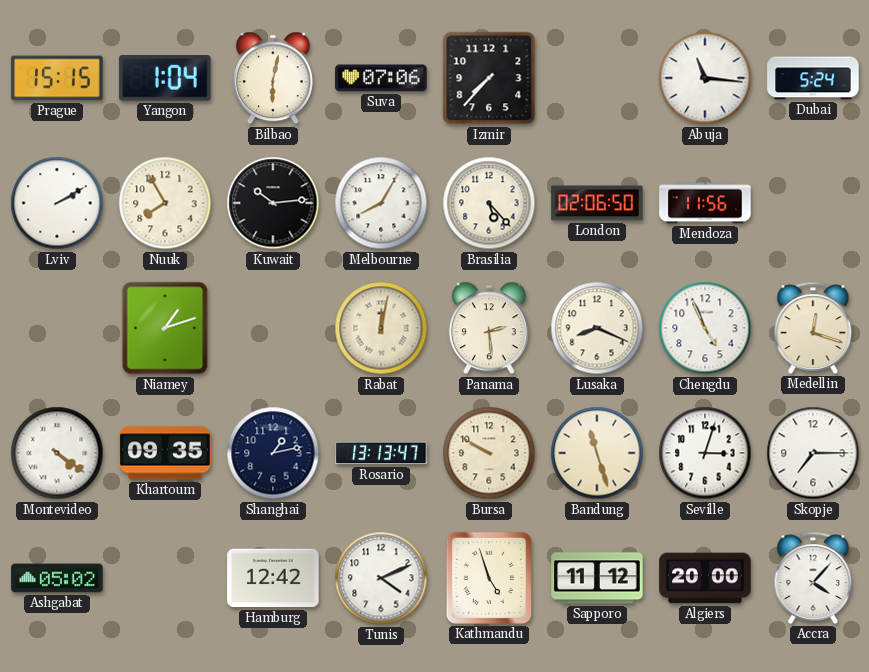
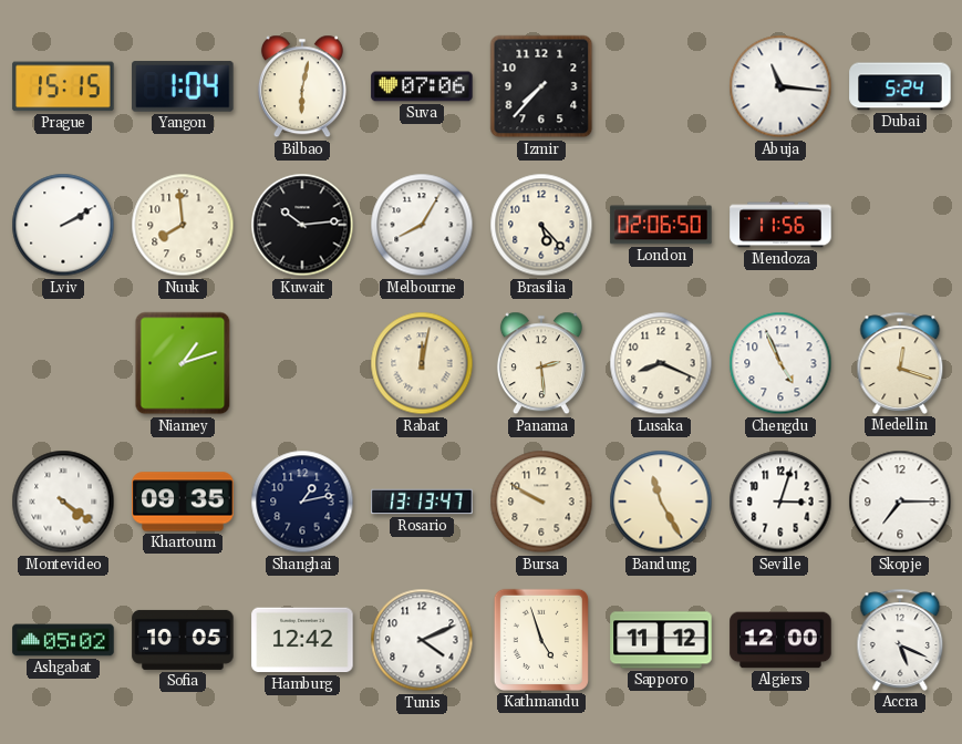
Nuuk: 7:55 -> 7:59 (183, 225)
Bandung: 11:27 -> 11:25 (661, 502)
Sofia: none -> 10:05 (183, 640)
Algiers: 20:00 -> 12:00 (780, 640)
Accra: 4:07 -> 5:19 (900, 640)
